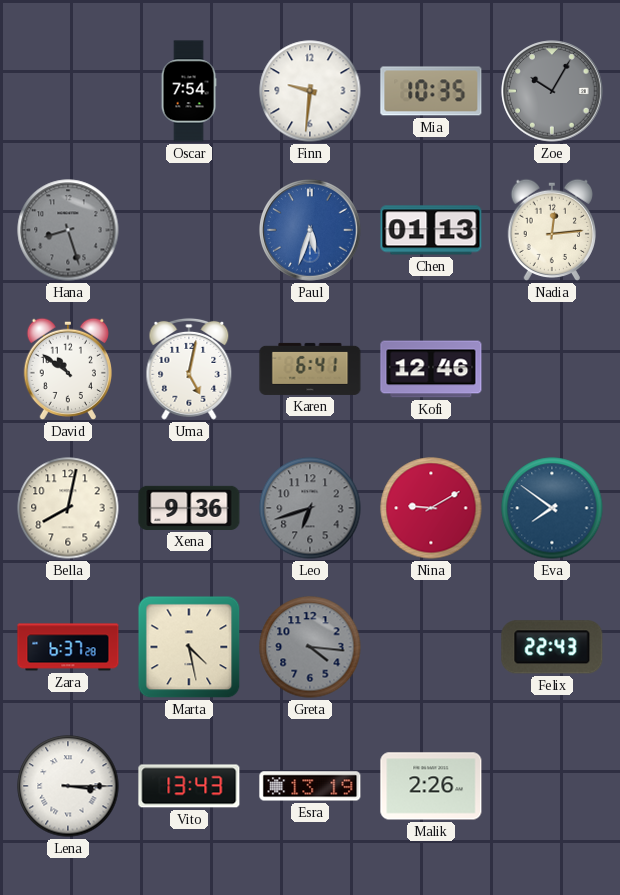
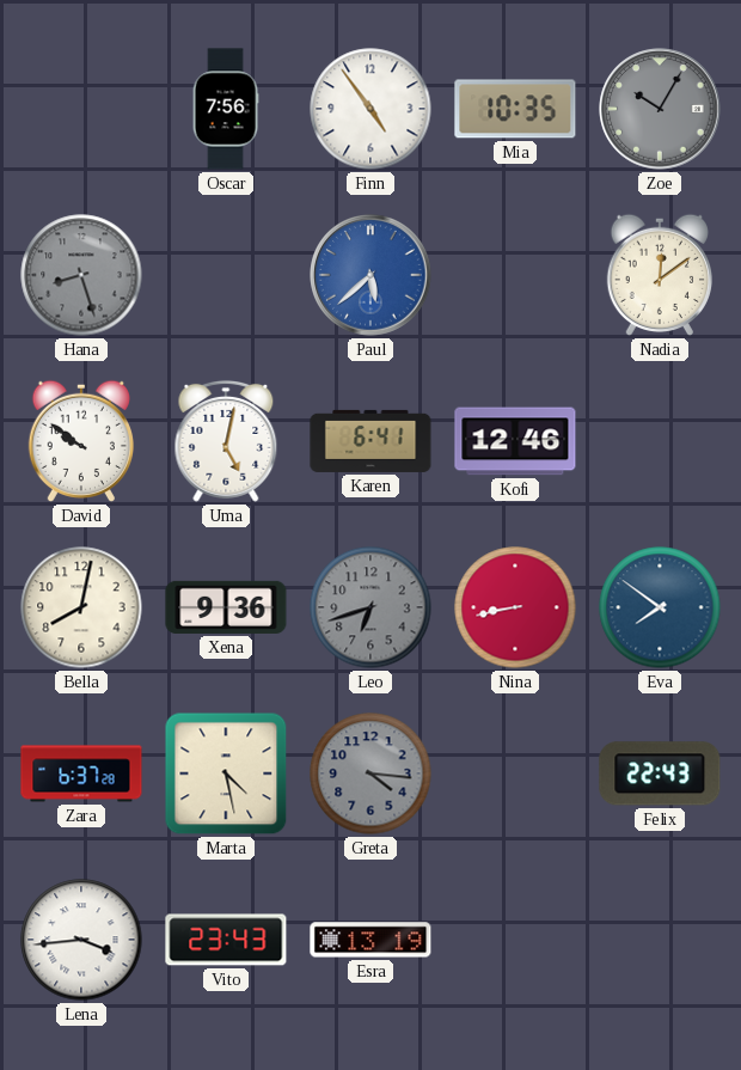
Oscar: 7:54 -> 7:56 (226, 109)
Finn: 9:31 -> 4:54 (370, 109)
Paul: 5:33 -> 5:38 (370, 275)
Chen: 01:13 -> none (431, 230)
Nadia: 12:14 -> 12:09 (659, 275)
David: 10:51 -> 9:51 (80, 441)
Nina: 9:10 -> 8:43 (515, 607)
Lena: 3:15 -> 3:44 (81, 940)
Vito: 13:43 -> 23:43 (226, 940)
Malik: 2:26 -> none (431, 786)
